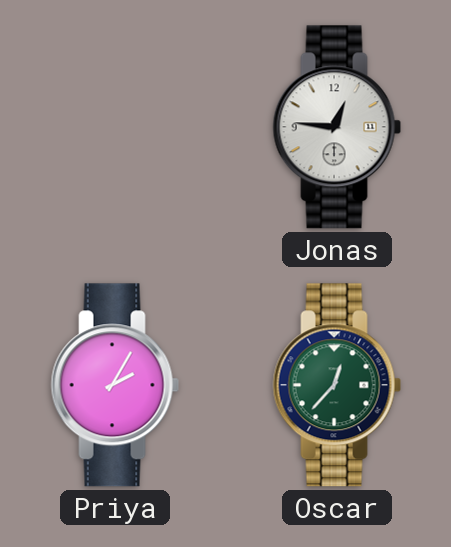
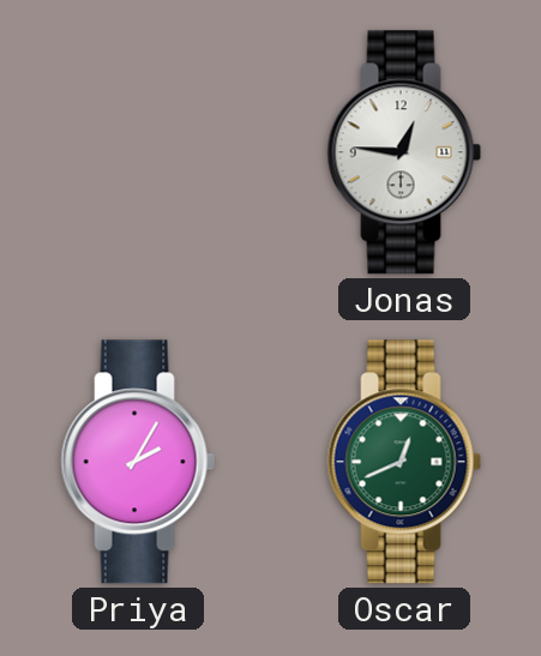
Oscar: 12:37 -> 12:41 (404, 462)
